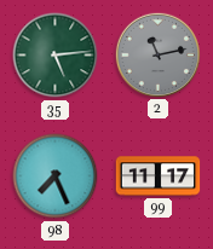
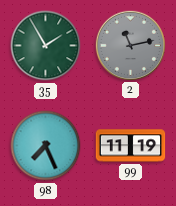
35: 5:14 -> 1:55 (46, 46)
99: 11:17 -> 11:19 (131, 146)
